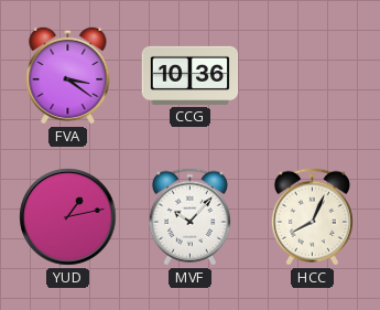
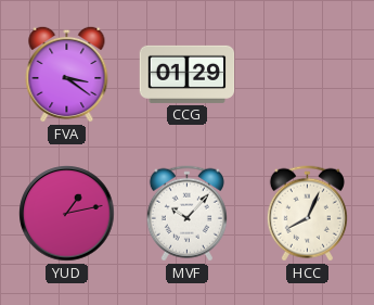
CCG: 10:36 -> 01:29 (188, 74)
